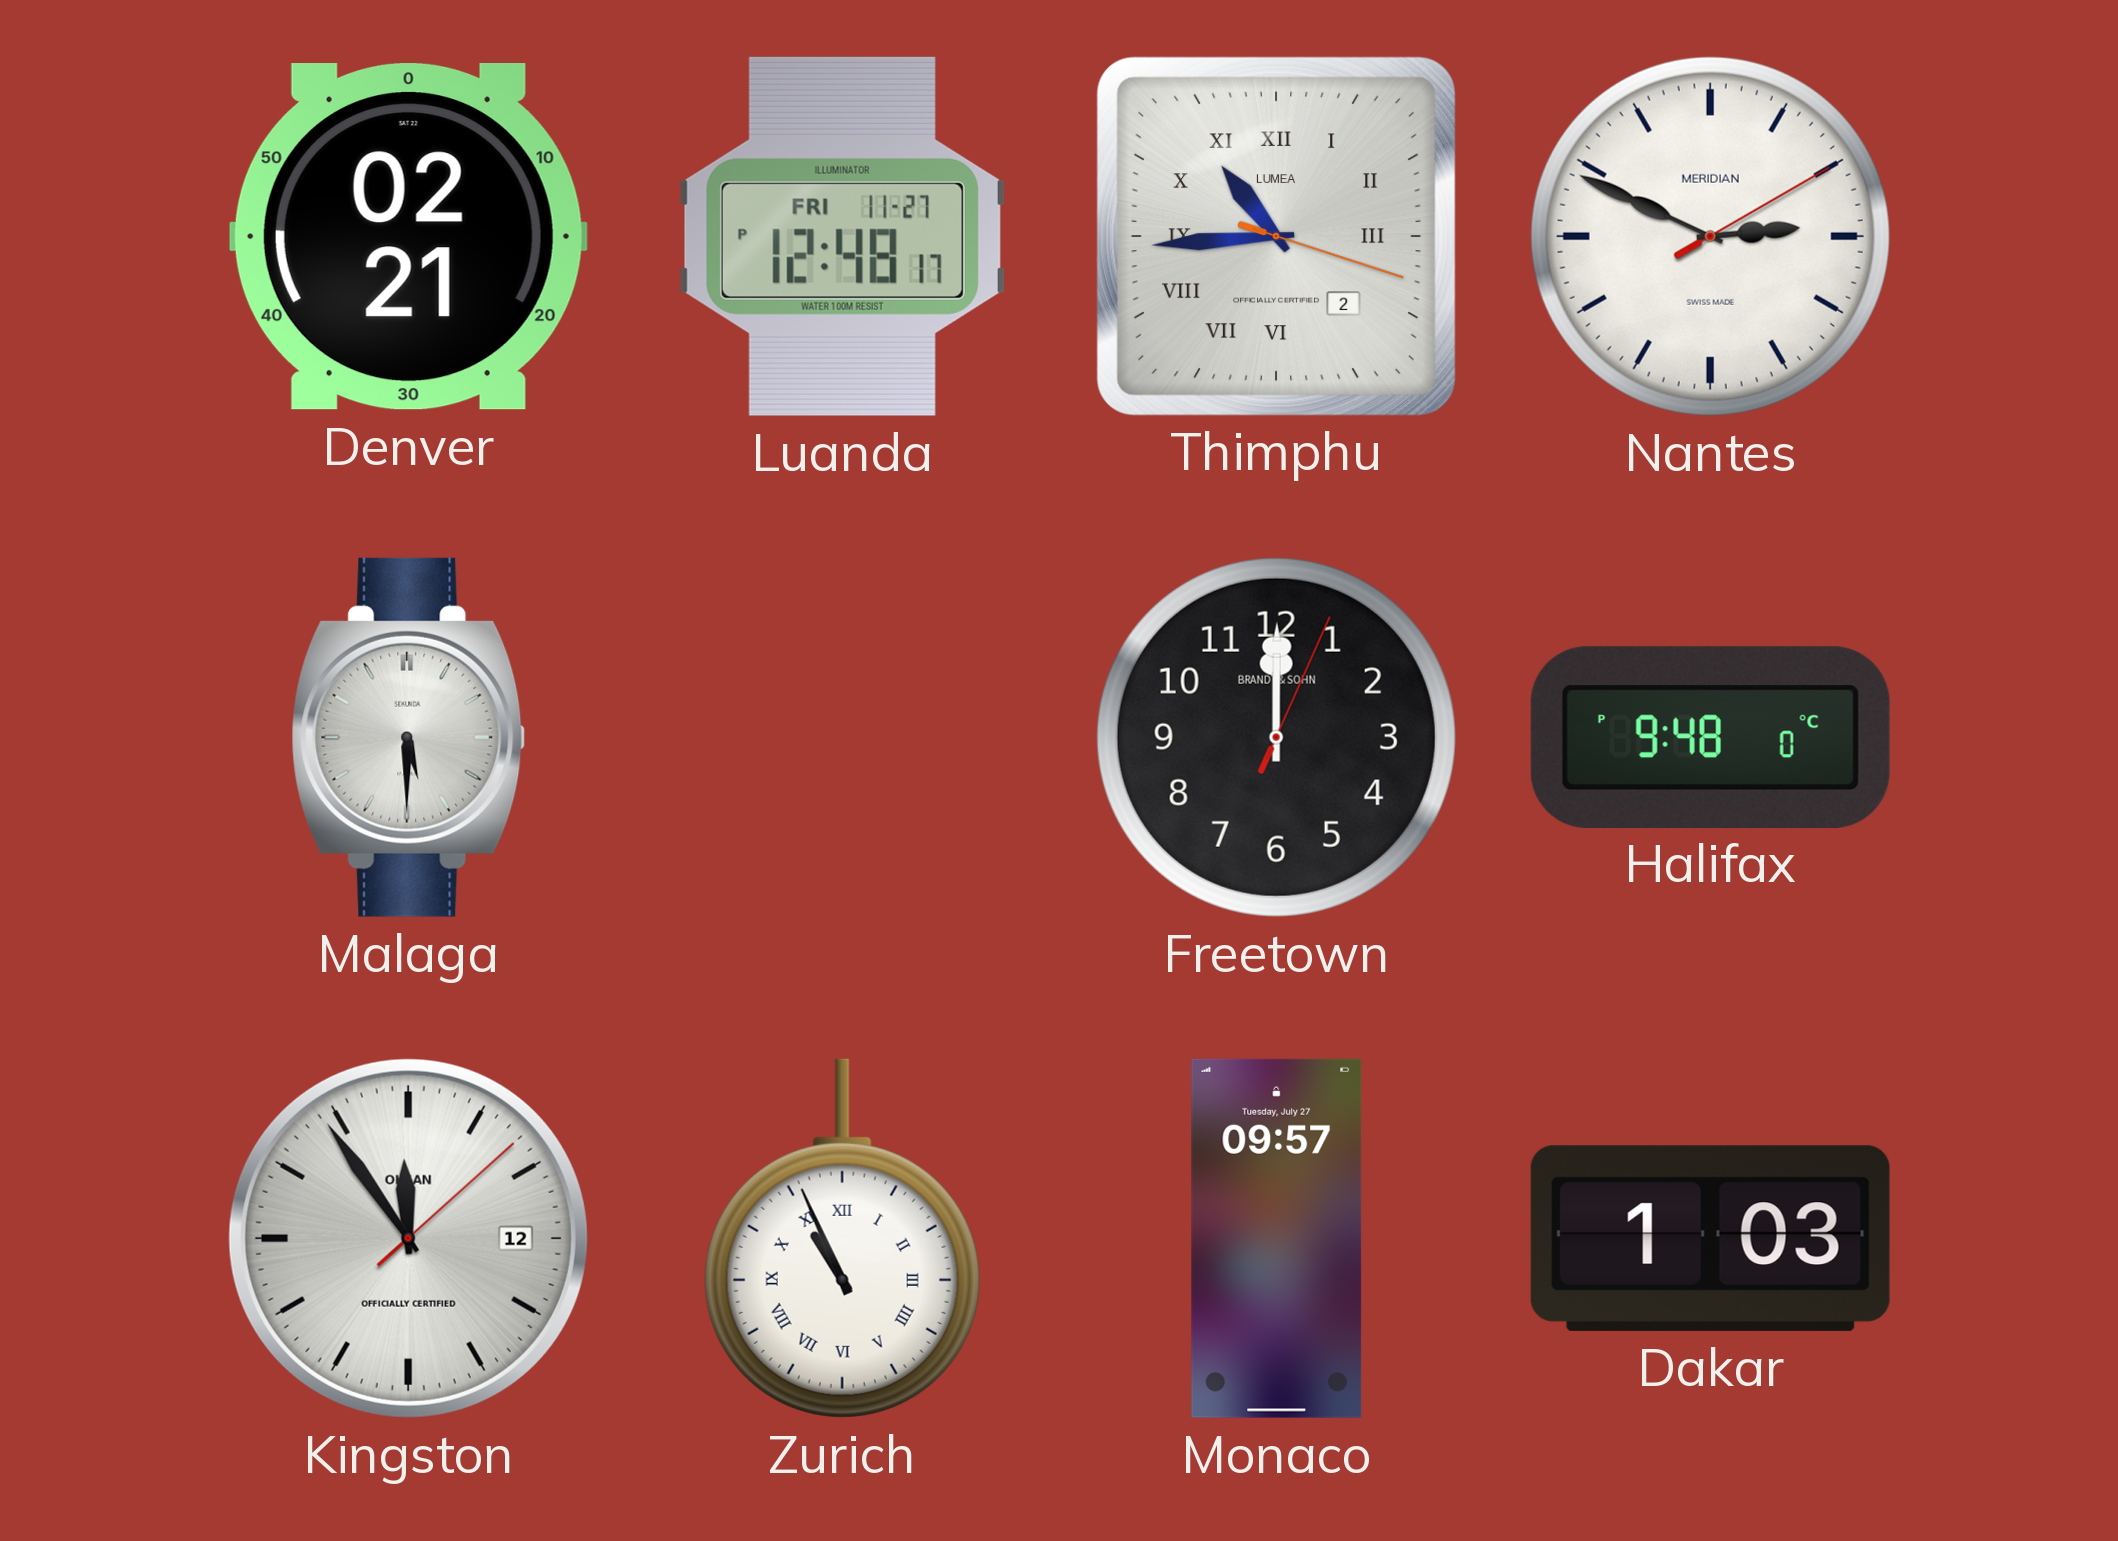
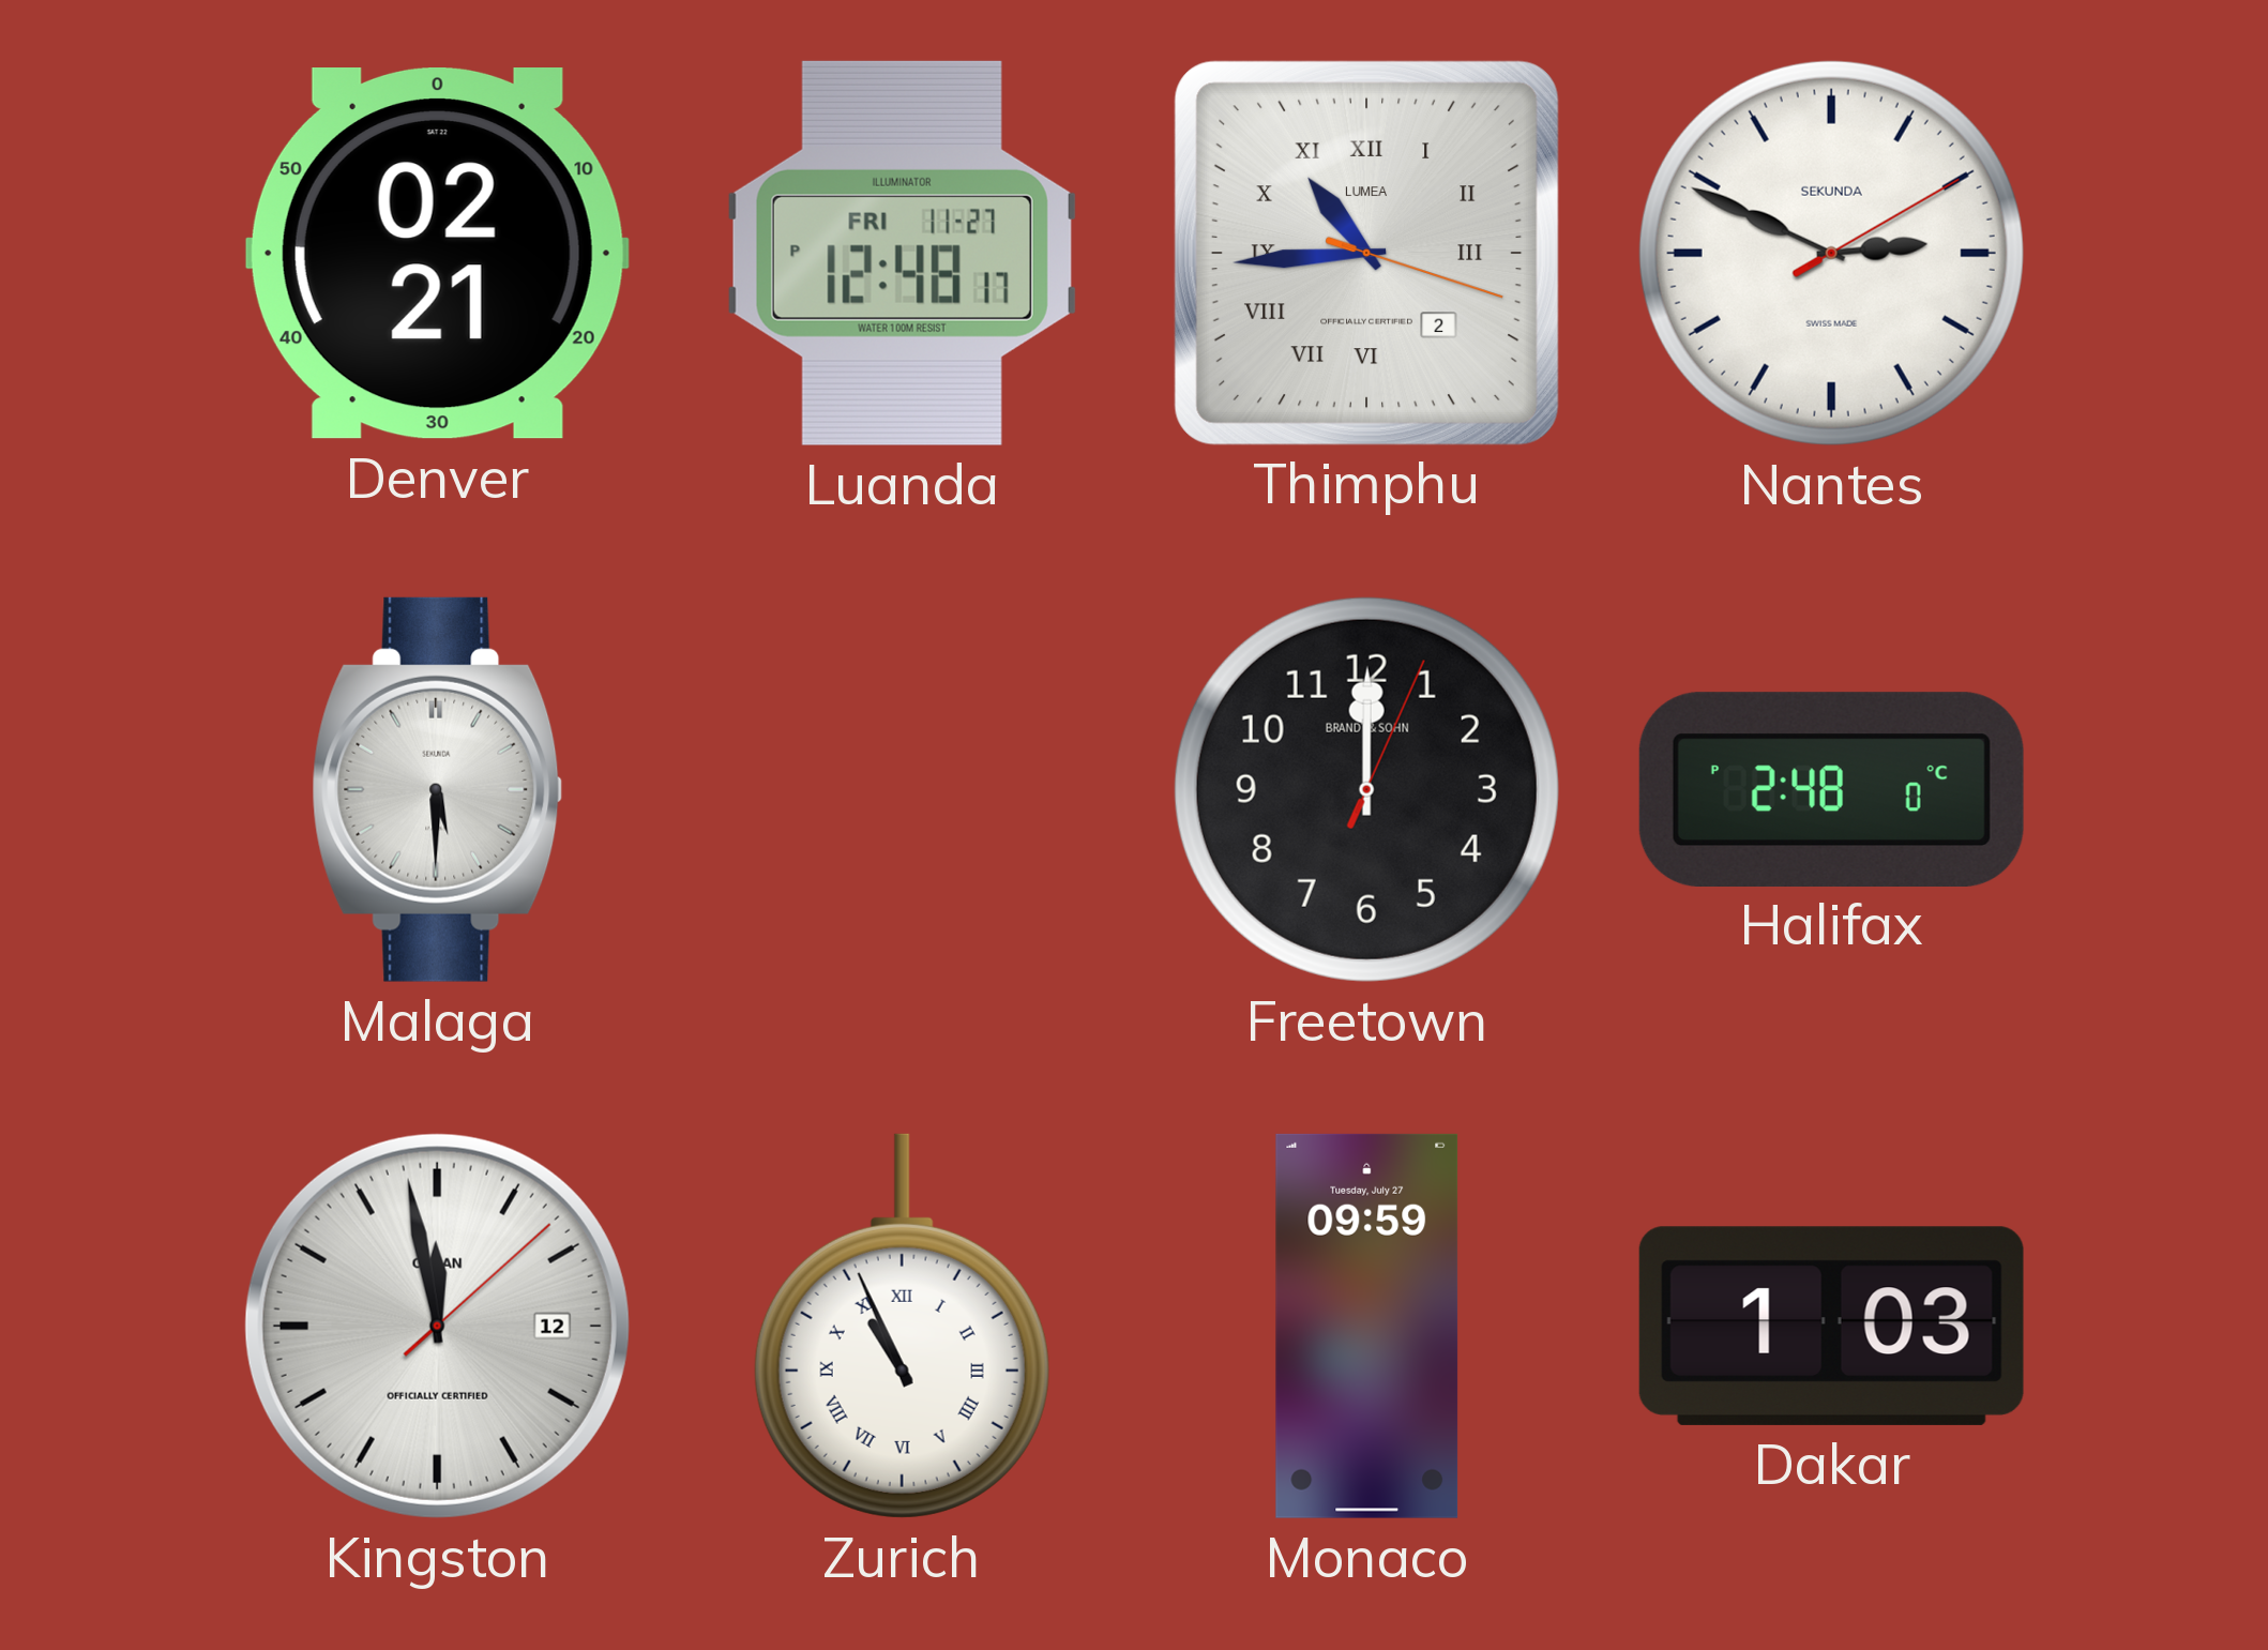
Nantes brand: MERIDIAN -> SEKUNDA (1831, 253)
Halifax: 9:48 -> 2:48 (1831, 789)
Kingston: 11:54 -> 11:58 (437, 1326)
Monaco: 09:57 -> 09:59 (1367, 1326)
